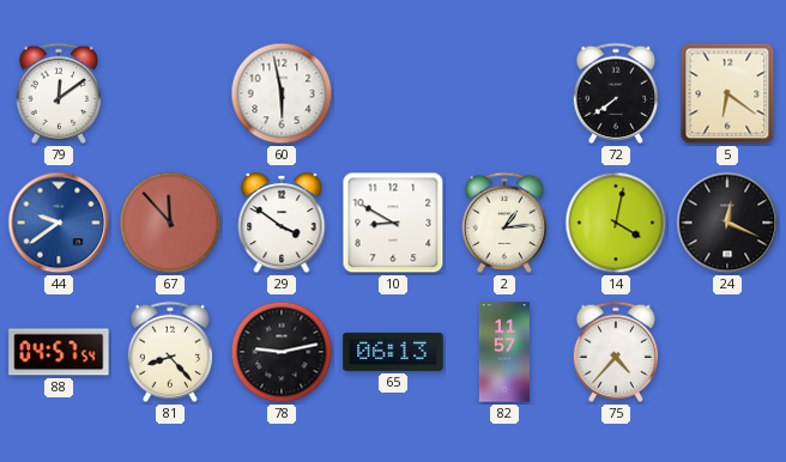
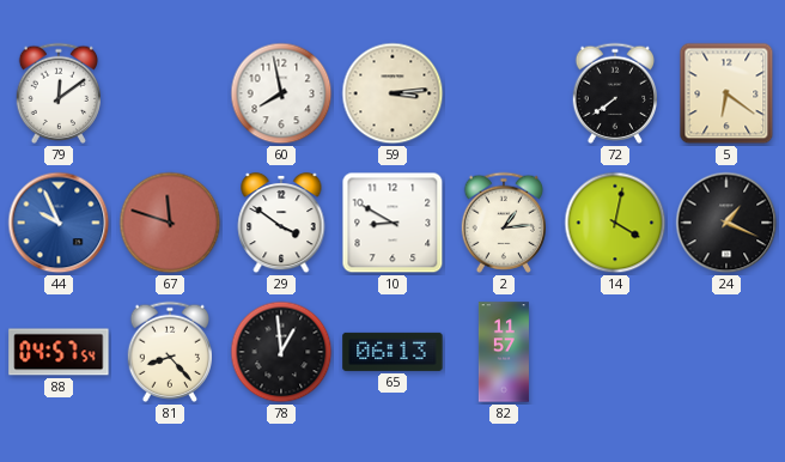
60: 5:58 -> 7:58 (281, 93)
59: none -> 3:14 (392, 93)
44: 9:39 -> 9:56 (59, 223)
67: 11:53 -> 11:48 (170, 223)
24: 12:19 -> 1:19 (726, 223)
78: 9:13 -> 12:59 (281, 352)
75: 4:37 -> none (615, 352)
